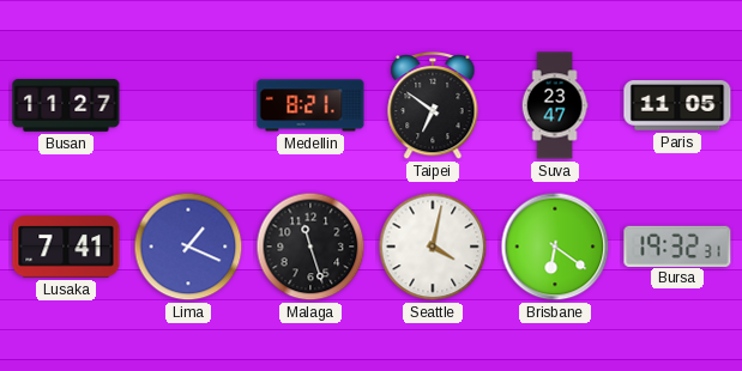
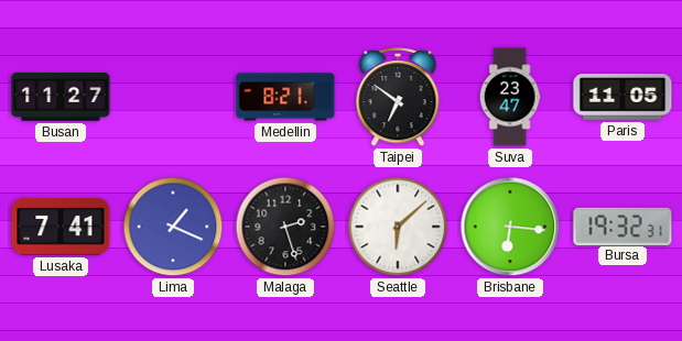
Malaga: 11:27 -> 2:27 (285, 227)
Seattle: 4:02 -> 6:08 (398, 227)
Brisbane: 6:21 -> 6:16 (510, 227)
